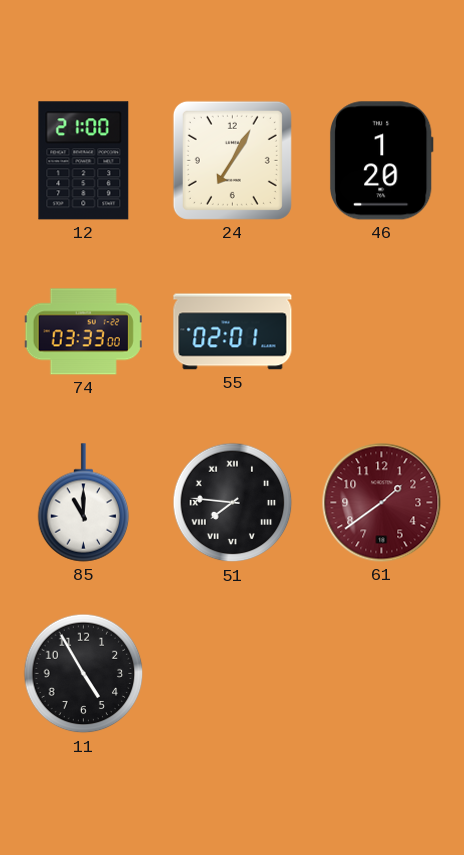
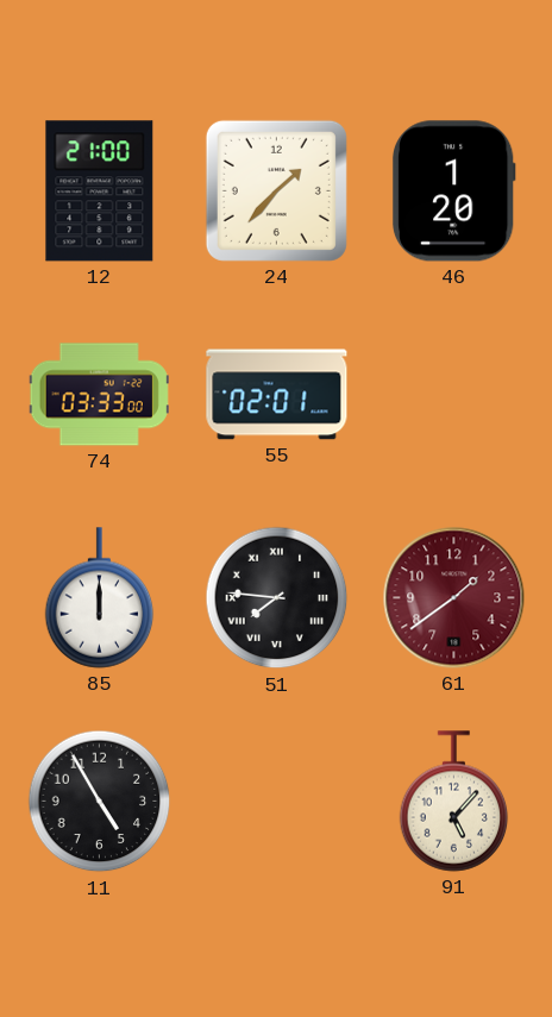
24: 7:05 -> 1:37 (276, 190)
85: 11:00 -> 12:00 (100, 598)
91: none -> 5:07 (454, 802)
